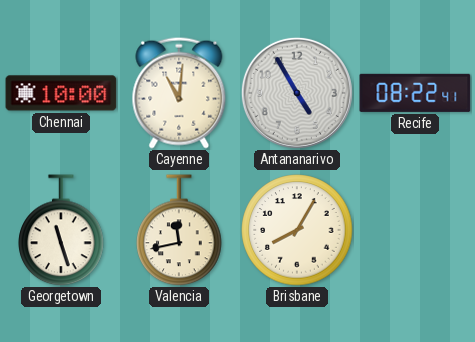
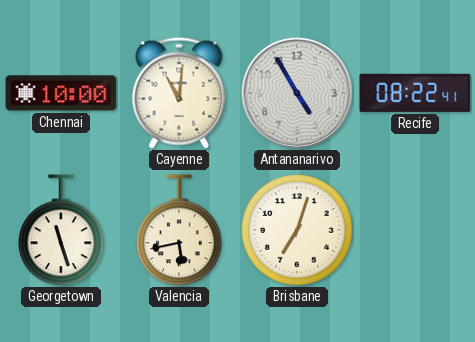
Valencia: 11:43 -> 5:43 (179, 230)
Brisbane: 8:05 -> 7:03 (297, 230)
